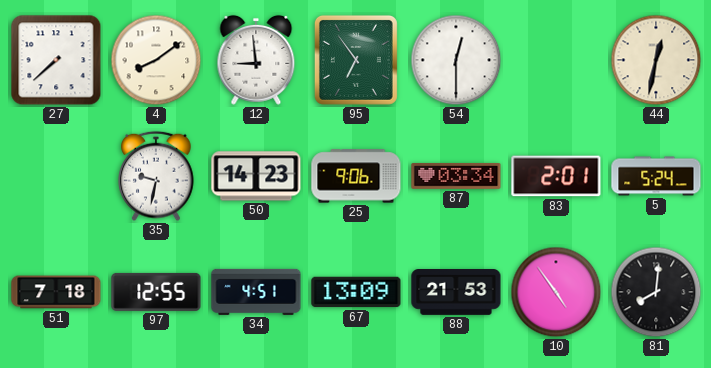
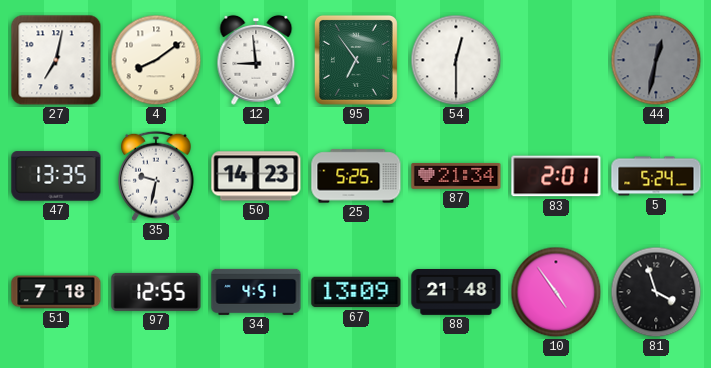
27: 7:38 -> 7:02 (56, 60)
44 dial: cream -> grey (656, 60)
47: none -> 13:35 (56, 176)
25: 9:06 -> 5:25 (356, 176)
87: 03:34 -> 21:34 (456, 176)
88: 21:53 -> 21:48 (456, 293)
81: 8:01 -> 3:57 (656, 292)
